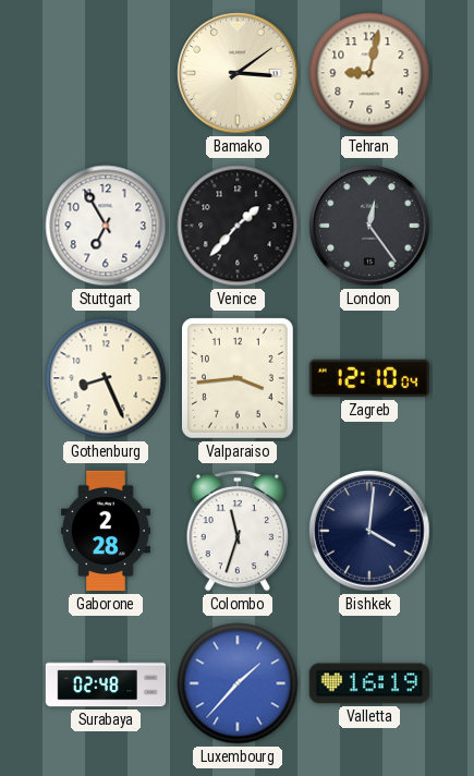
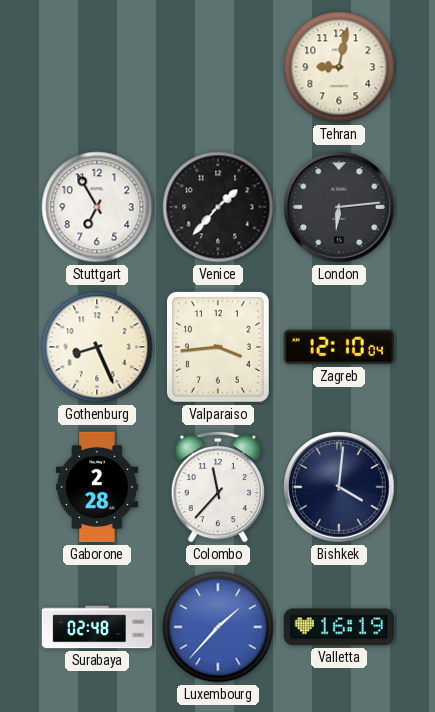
Bamako: 3:09 -> none (238, 73)
London: 12:24 -> 6:14 (339, 207)
Colombo: 11:33 -> 11:37 (217, 487)
